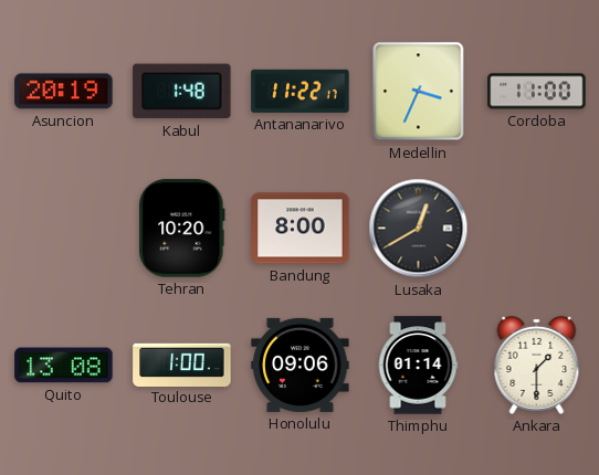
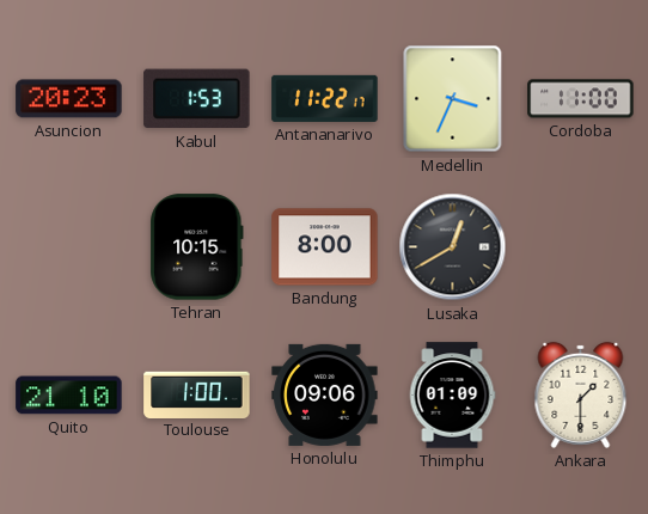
Asuncion: 20:19 -> 20:23 (69, 99)
Kabul: 1:48 -> 1:53 (197, 99)
Tehran: 10:20 -> 10:15 (197, 247)
Quito: 13:08 -> 21:10 (69, 396)
Thimphu: 01:14 -> 01:09 (452, 396)
